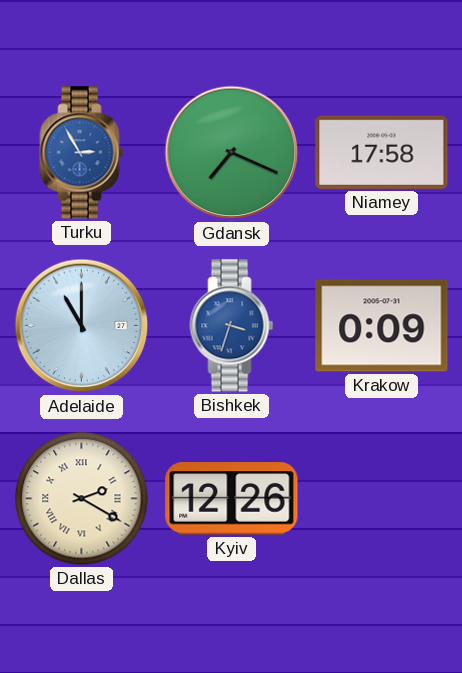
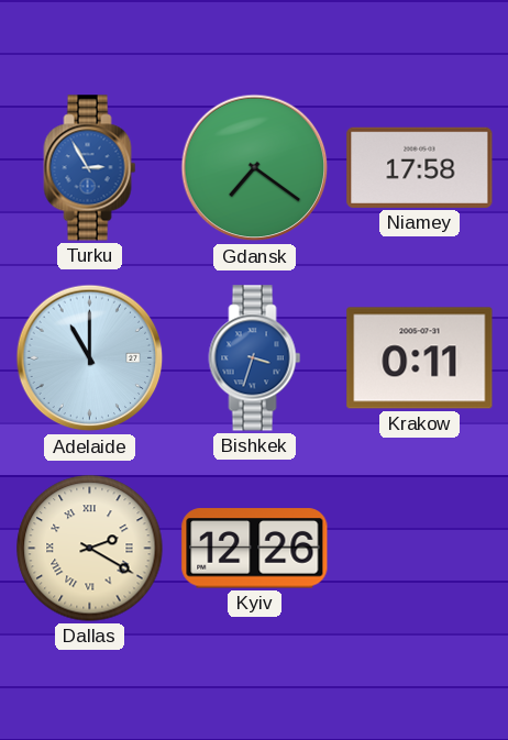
Gdansk: 7:19 -> 7:21 (255, 168)
Krakow: 0:09 -> 0:11 (420, 358)
